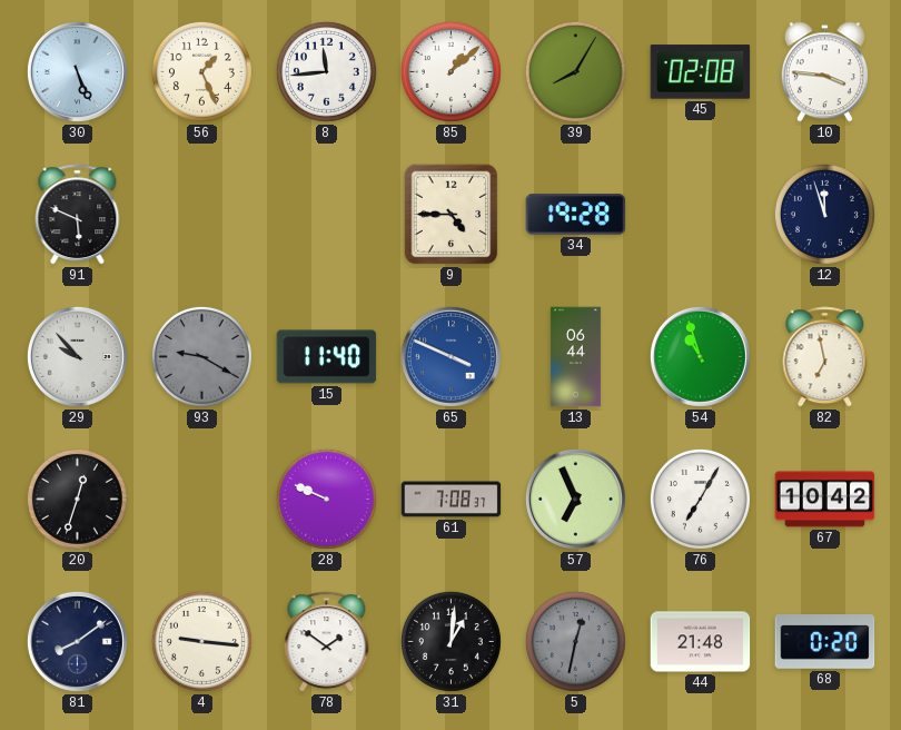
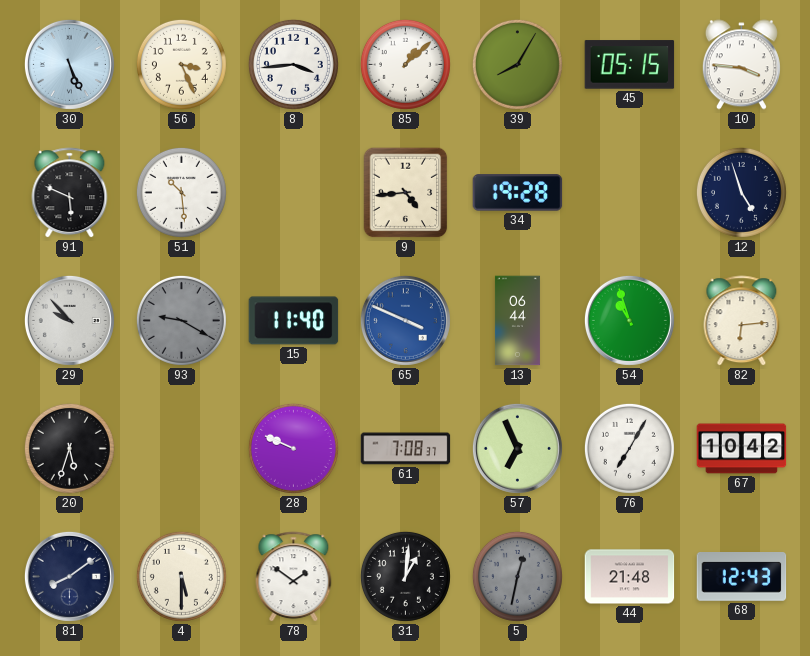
56: 1:26 -> 3:26 (181, 64)
8: 11:44 -> 3:44 (293, 64)
45: 02:08 -> 05:15 (630, 65)
51: none -> 10:29 (181, 192)
9: 4:45 -> 4:44 (406, 193)
12: 11:57 -> 4:57 (741, 192)
82: 6:58 -> 6:14 (742, 321)
20: 12:33 -> 5:33 (69, 448)
4: 9:16 -> 5:30 (181, 576)
68: 0:20 -> 12:43 (742, 577)
